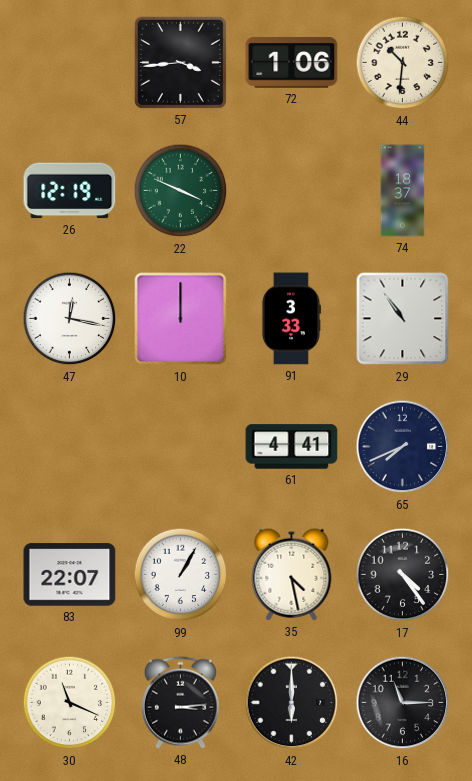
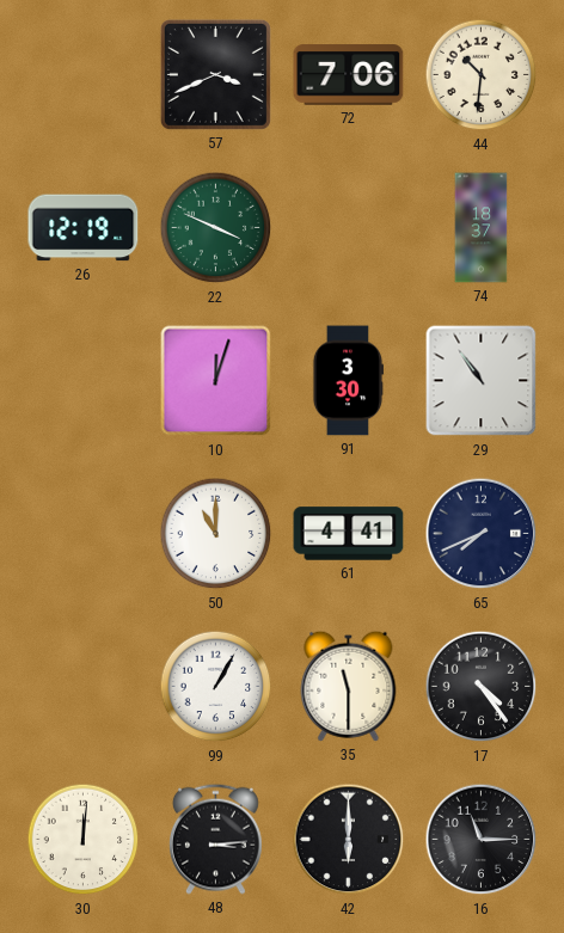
57: 3:44 -> 3:41 (215, 74)
72: 1:06 -> 7:06 (349, 75)
47: 12:17 -> none (70, 319)
10: 12:00 -> 12:03 (216, 381)
91: 3:33 -> 3:30 (347, 381)
50: none -> 11:00 (216, 534)
83: 22:07 -> none (70, 575)
35: 4:28 -> 11:30 (349, 686)
30: 11:19 -> 12:01 (84, 840)
